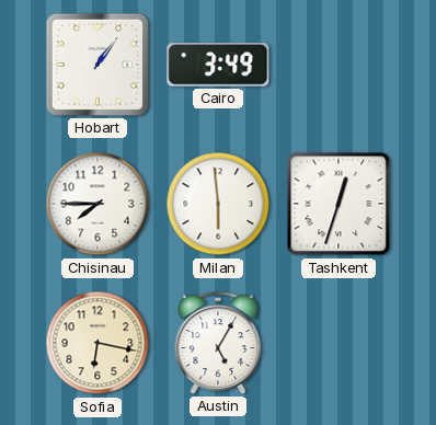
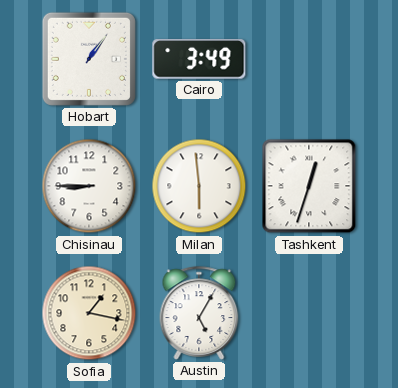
Chisinau: 7:45 -> 8:45 (89, 186)
Sofia: 6:17 -> 1:17 (89, 313)
